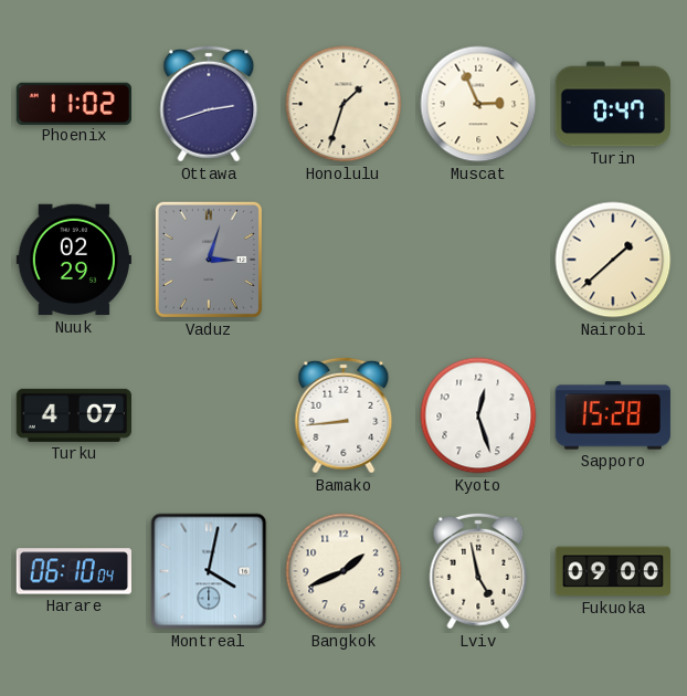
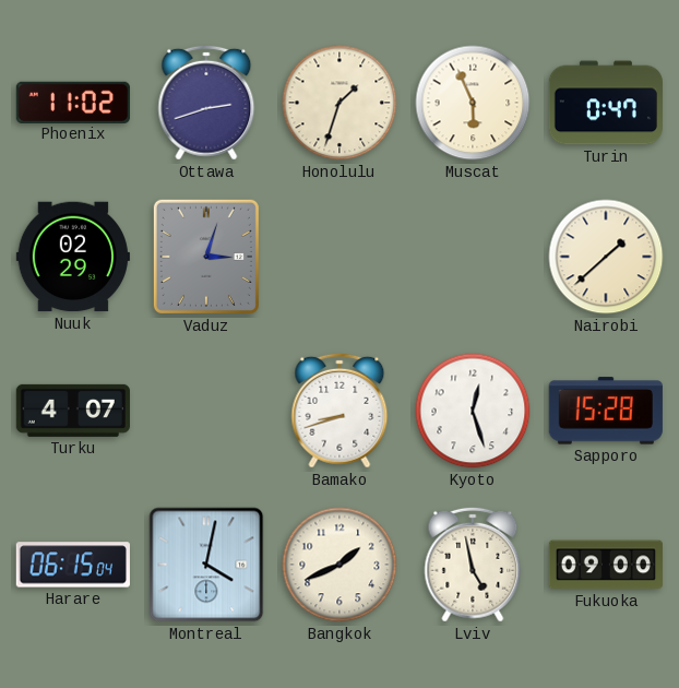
Muscat: 2:56 -> 5:56 (473, 103)
Bamako: 8:44 -> 8:42 (339, 411)
Harare: 06:10 -> 06:15 (73, 565)
